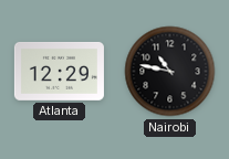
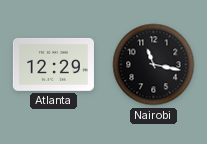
Nairobi: 10:47 -> 11:17 (154, 65)
